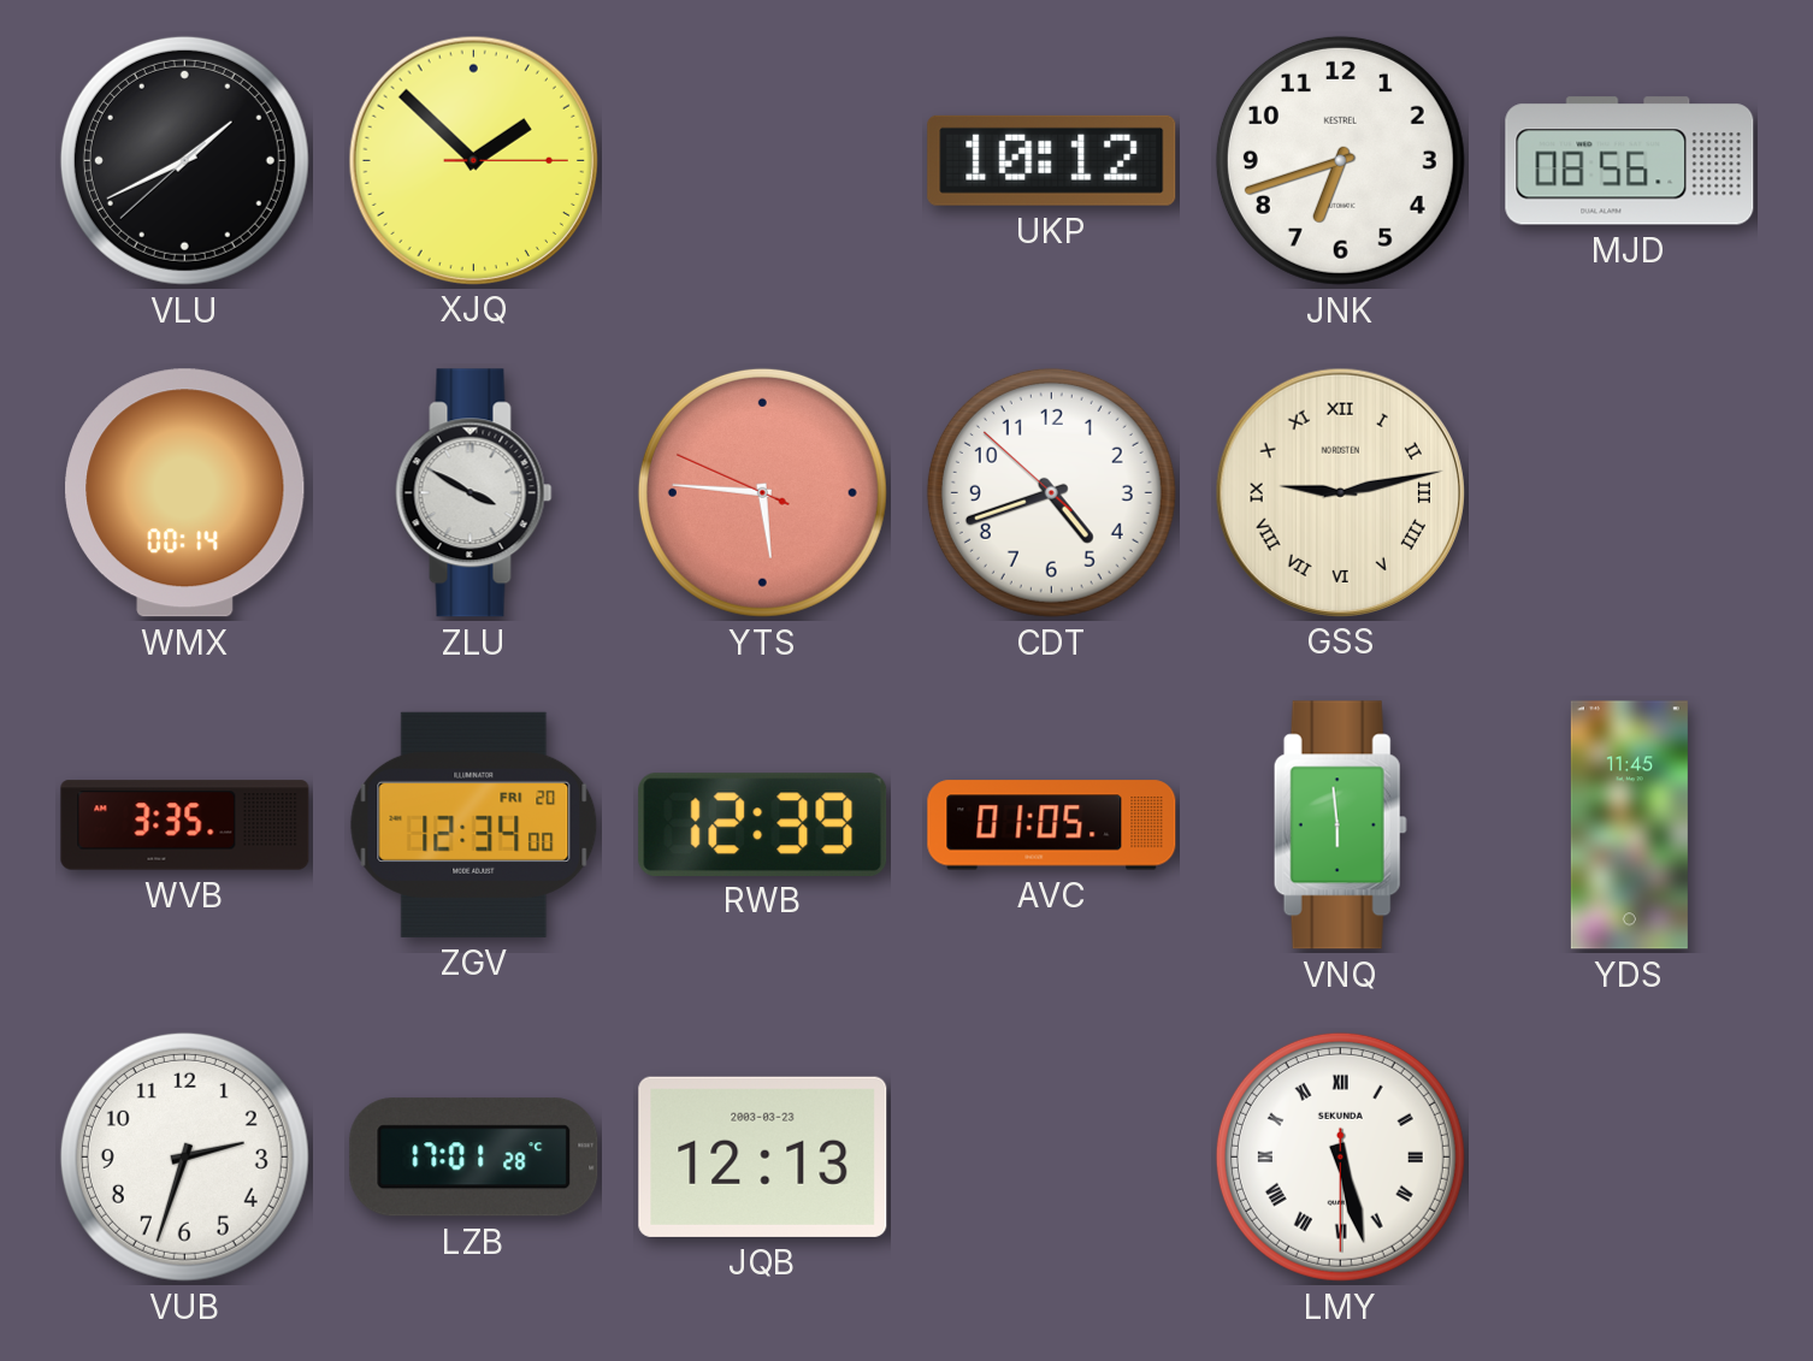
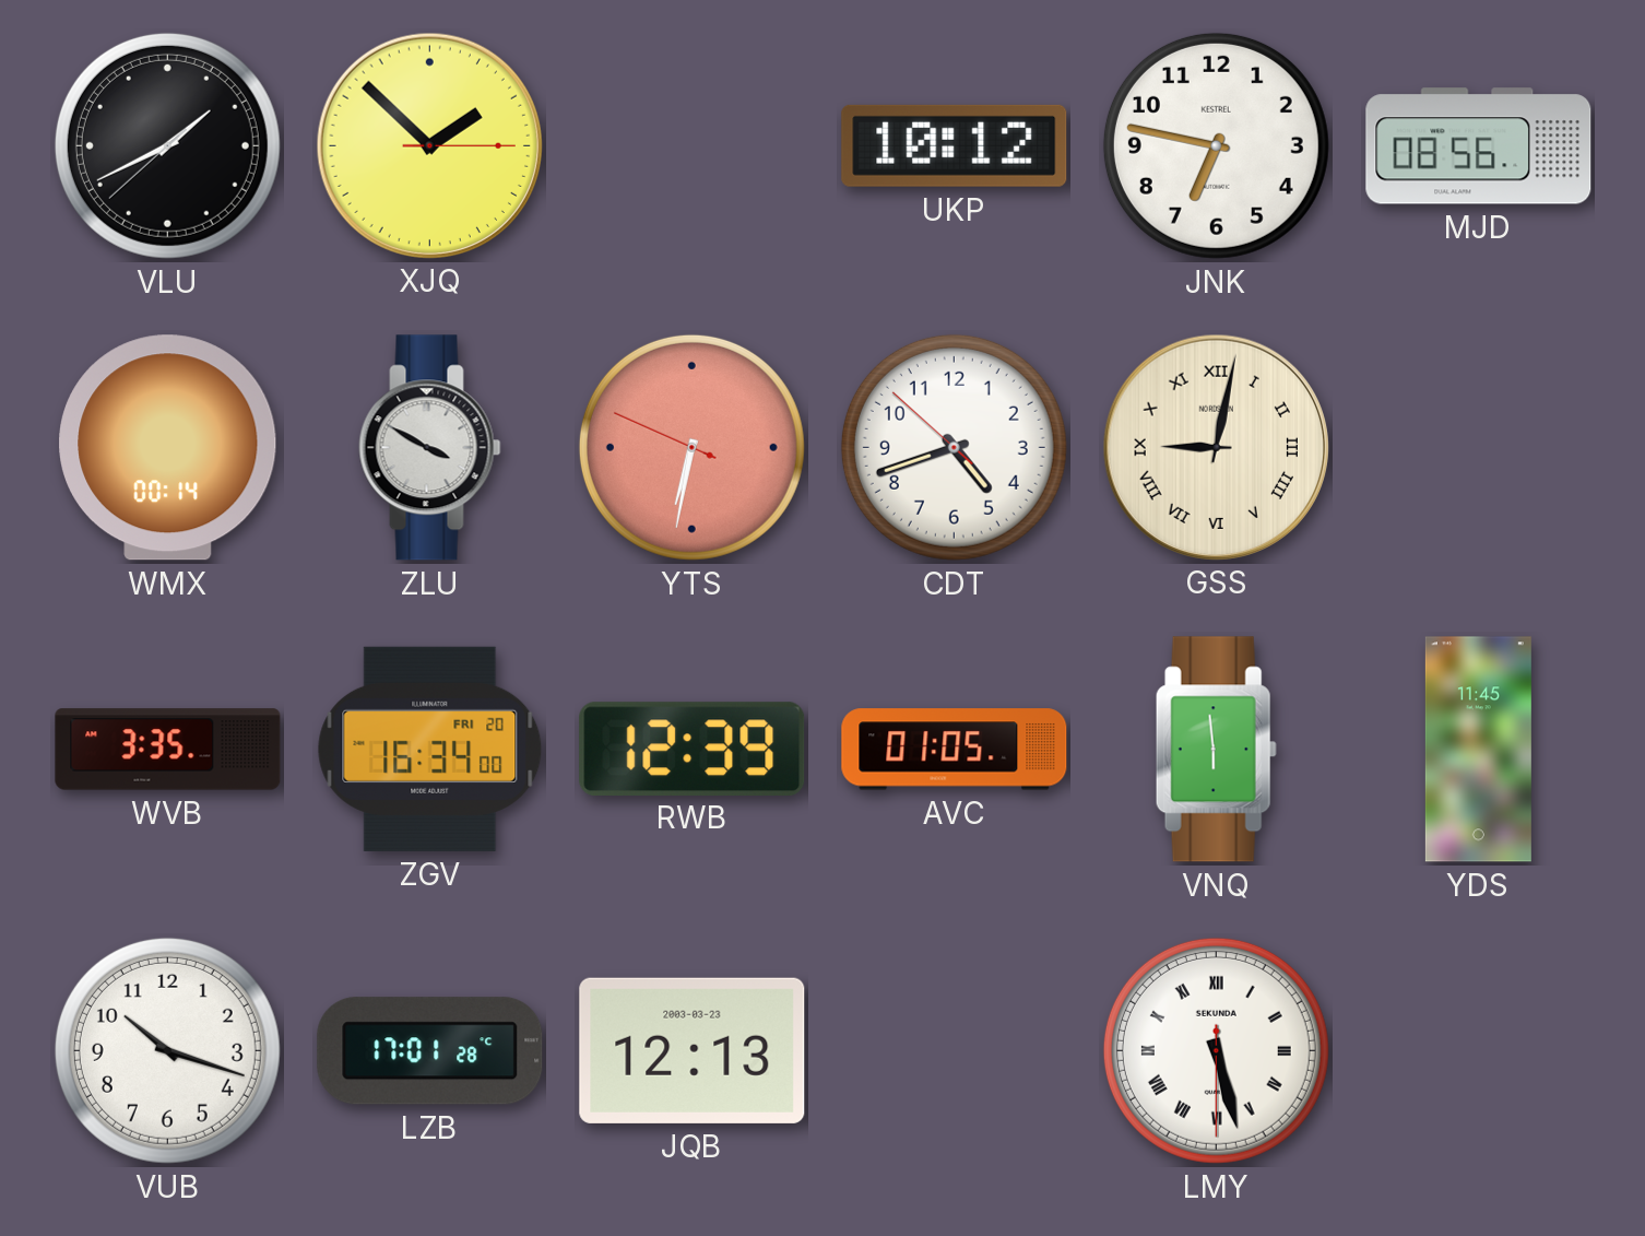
JNK: 6:42 -> 6:47 (1216, 145)
YTS: 5:45 -> 6:31 (691, 447)
GSS: 9:13 -> 9:02 (1216, 447)
ZGV: 12:34 -> 16:34 (430, 749)
VUB: 2:33 -> 10:18 (167, 1050)
